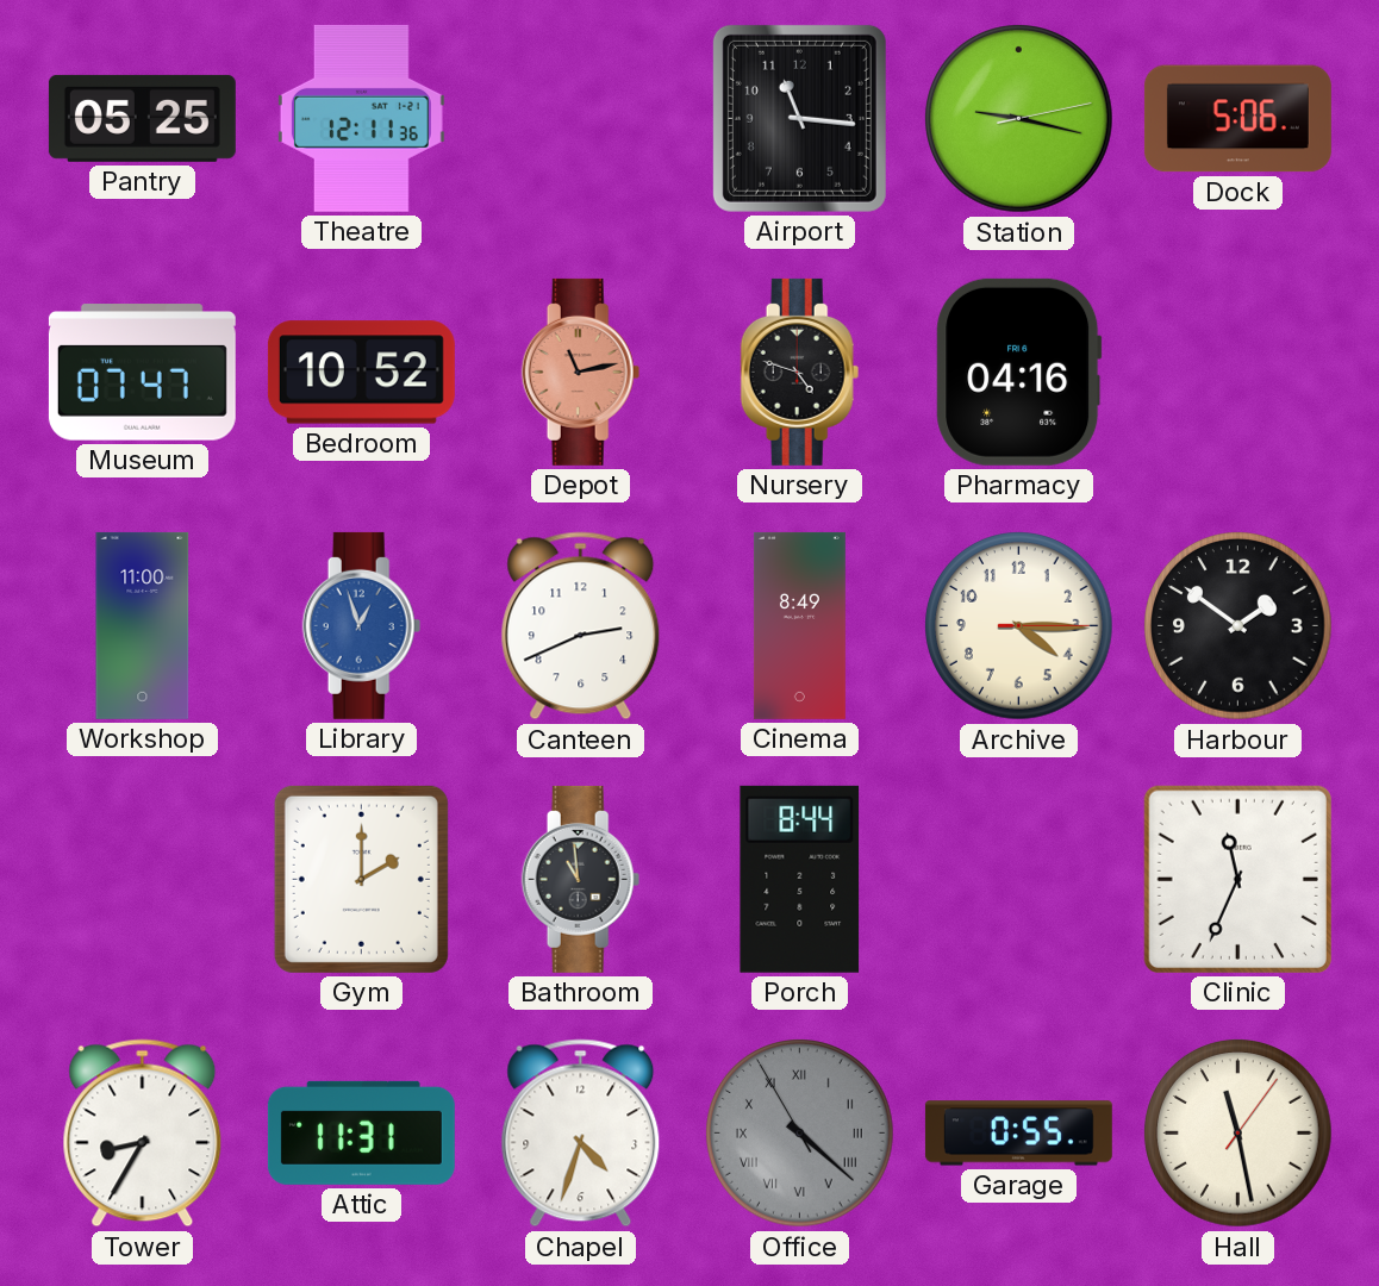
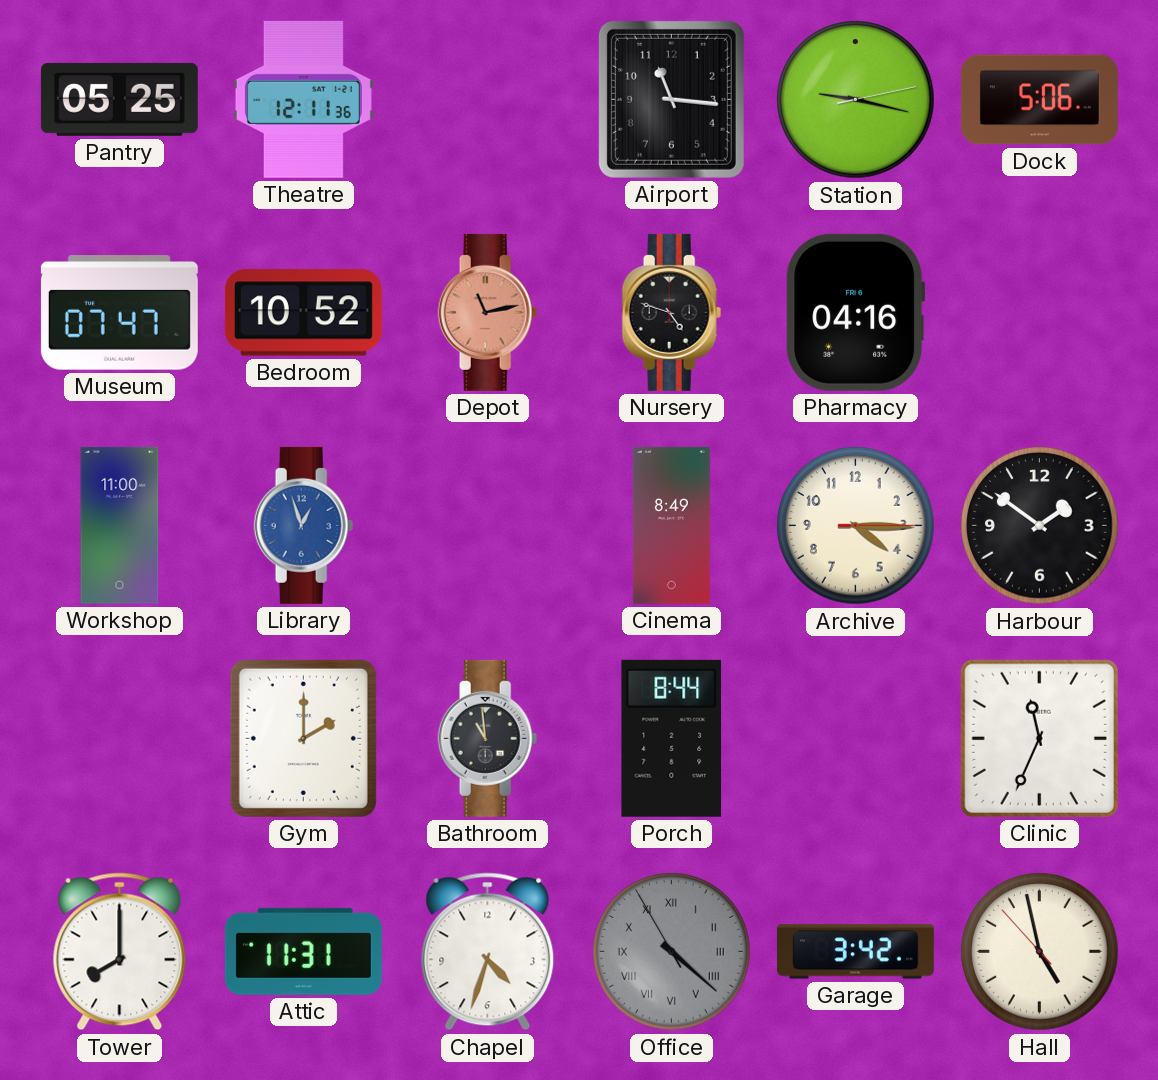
Canteen: 2:41 -> none (581, 626)
Tower: 8:35 -> 8:00 (120, 952)
Garage: 0:55 -> 3:42 (855, 952)
Hall: 11:28 -> 4:57 (1040, 952)
